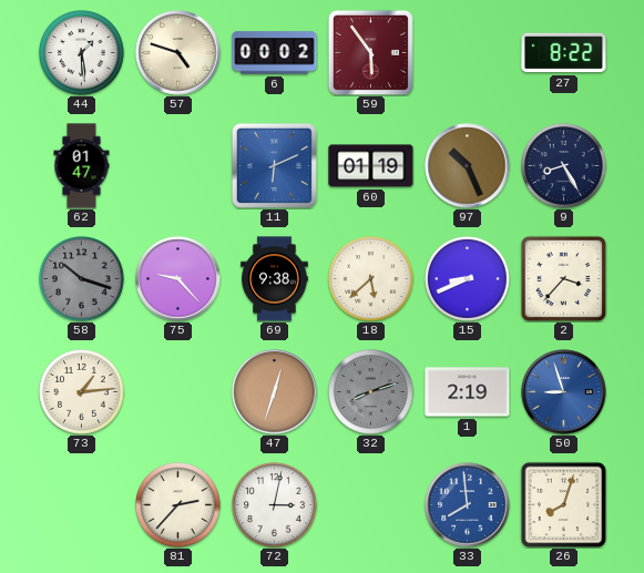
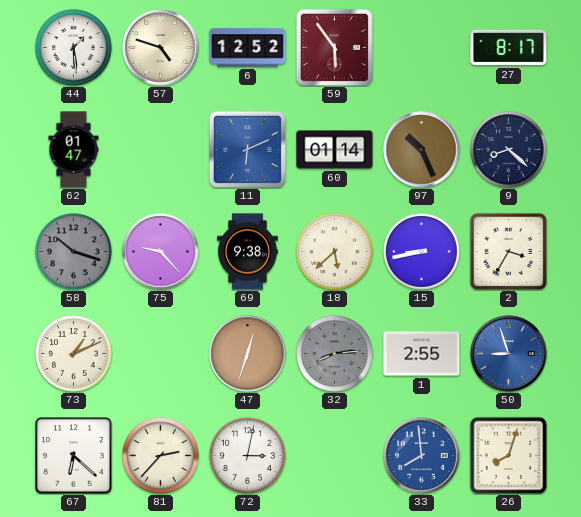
6: 00:02 -> 12:52 (248, 48)
27: 8:22 -> 8:17 (509, 48)
60: 01:19 -> 01:14 (335, 150)
9: 8:25 -> 8:22 (509, 150)
15: 8:41 -> 8:43 (422, 252)
2: 3:37 -> 3:35 (508, 251)
73: 1:14 -> 1:11 (74, 354)
32: 8:12 -> 8:14 (335, 354)
1: 2:19 -> 2:55 (422, 354)
67: none -> 6:22 (74, 456)
